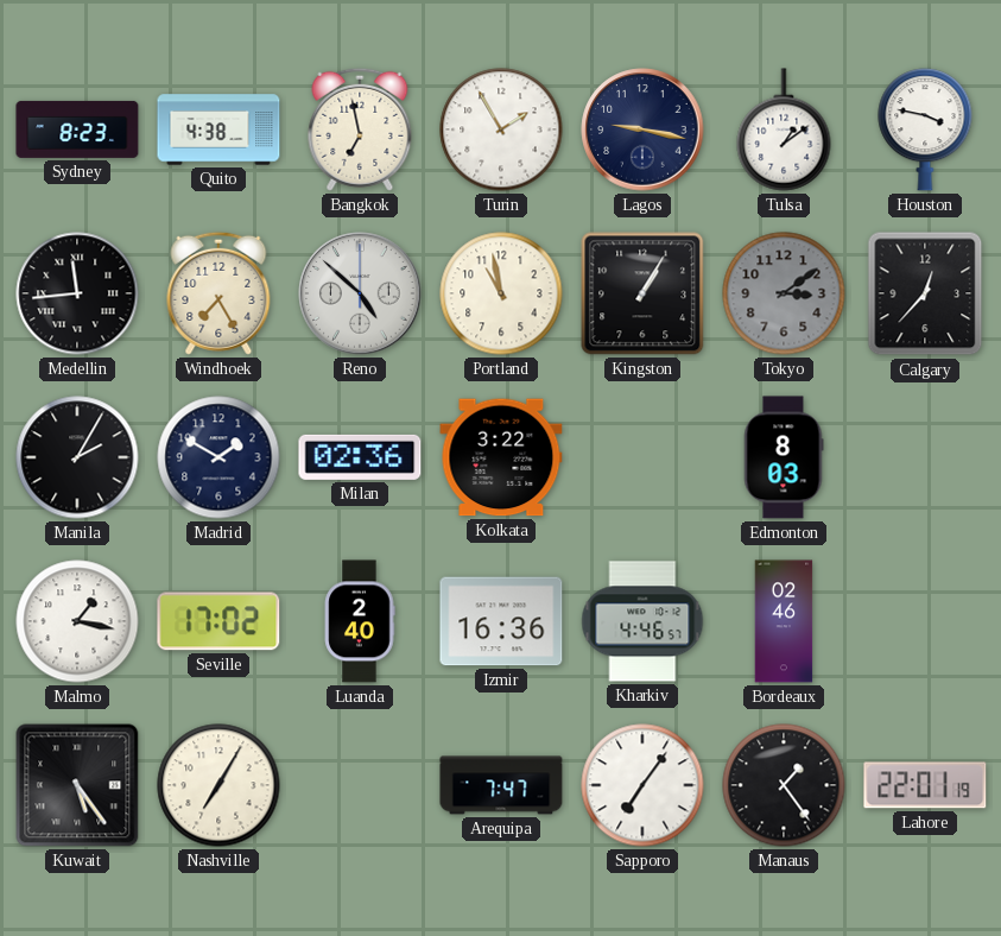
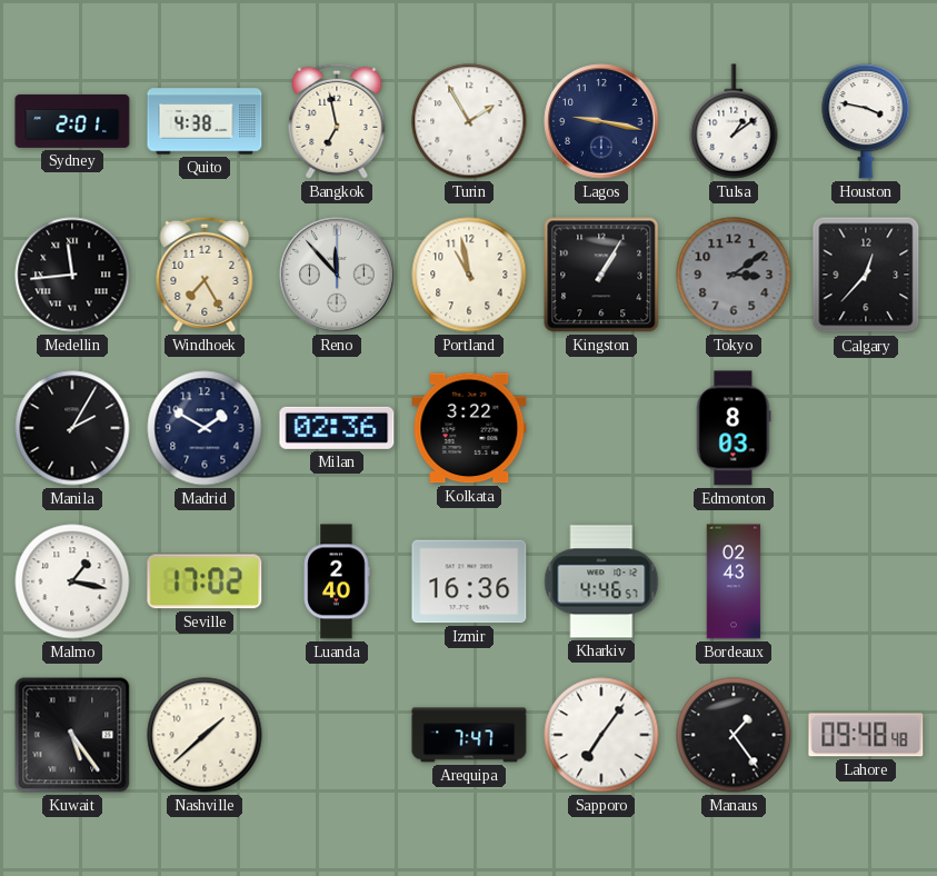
Sydney: 8:23 -> 2:01 (72, 121)
Reno: 4:52 -> 11:53 (337, 275)
Bordeaux: 02:46 -> 02:43 (734, 581)
Nashville: 7:05 -> 1:38 (205, 735)
Lahore: 22:01 -> 09:48 (866, 735)
